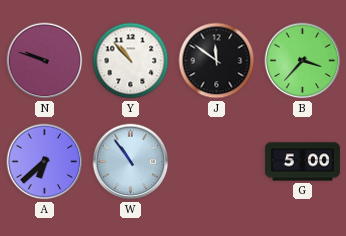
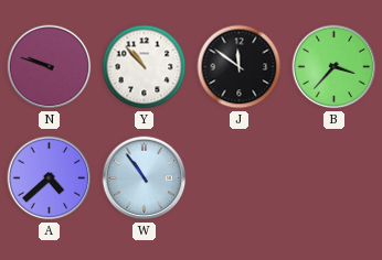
A: 6:38 -> 4:38 (50, 178)
G: 5:00 -> none (302, 162)
